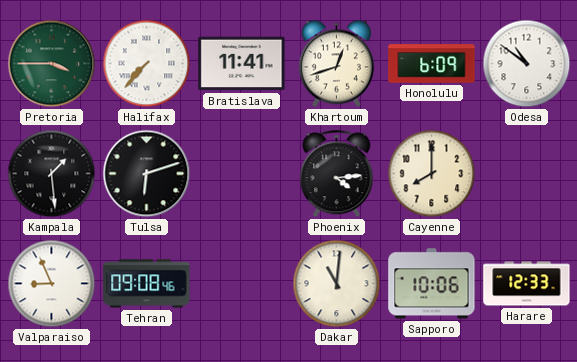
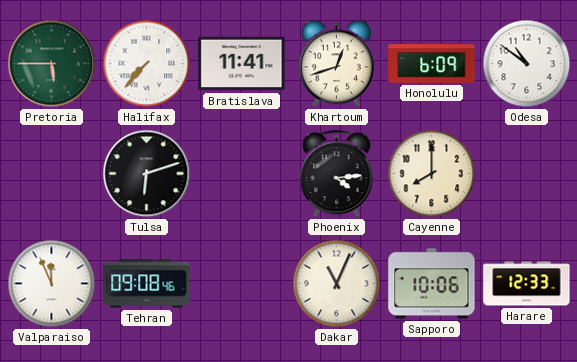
Pretoria: 3:45 -> 5:45 (52, 64)
Kampala: 1:29 -> none (52, 174)
Valparaiso: 8:56 -> 11:56 (52, 284)
Dakar: 11:01 -> 11:04 (337, 284)
